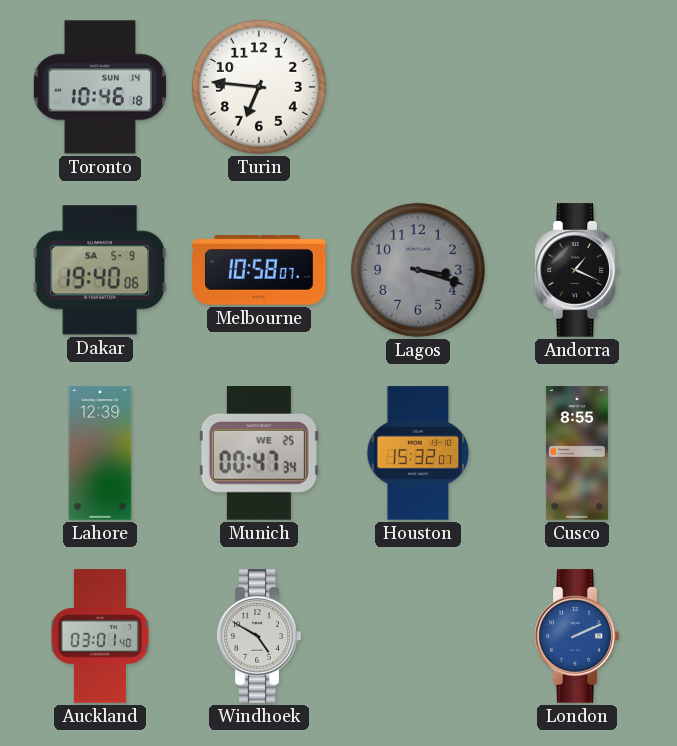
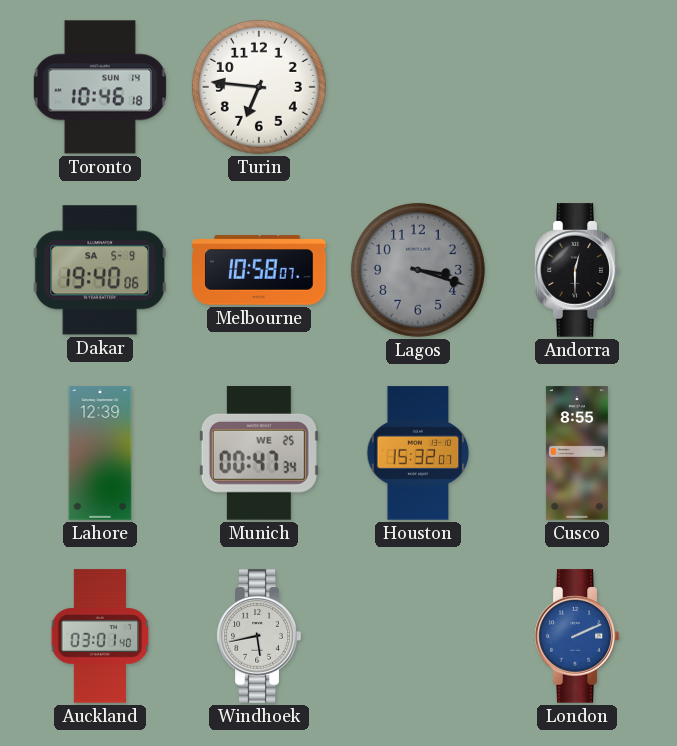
Andorra: 1:19 -> 12:30 (577, 270)
Windhoek: 4:50 -> 5:43 (259, 636)
